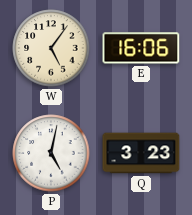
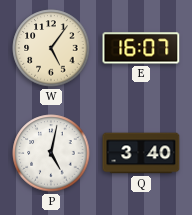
E: 16:06 -> 16:07 (141, 48)
Q: 3:23 -> 3:40 (141, 153)
